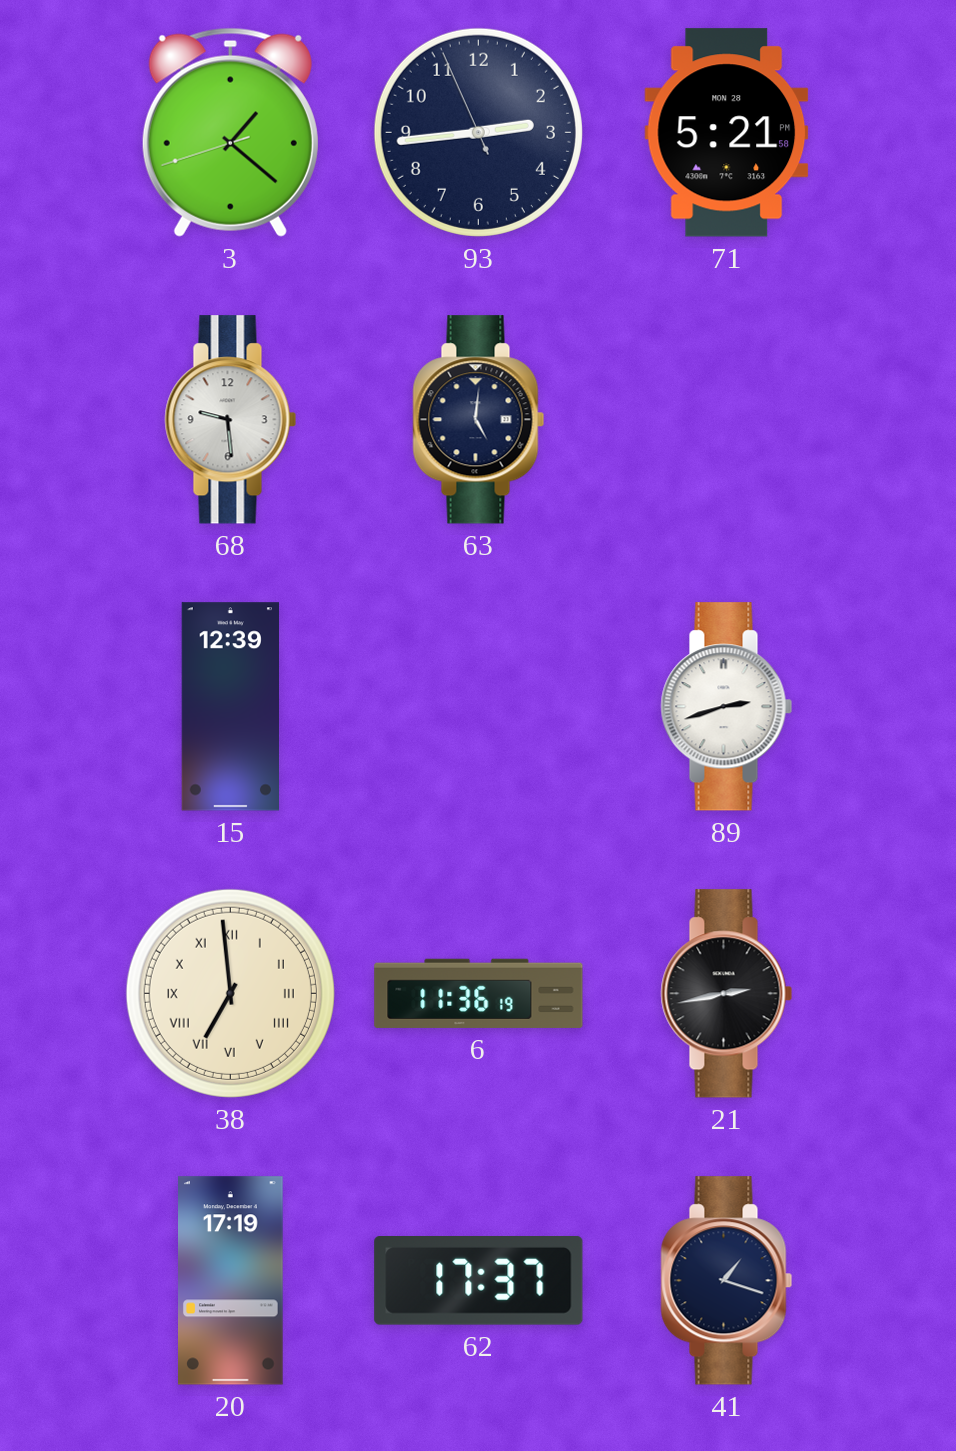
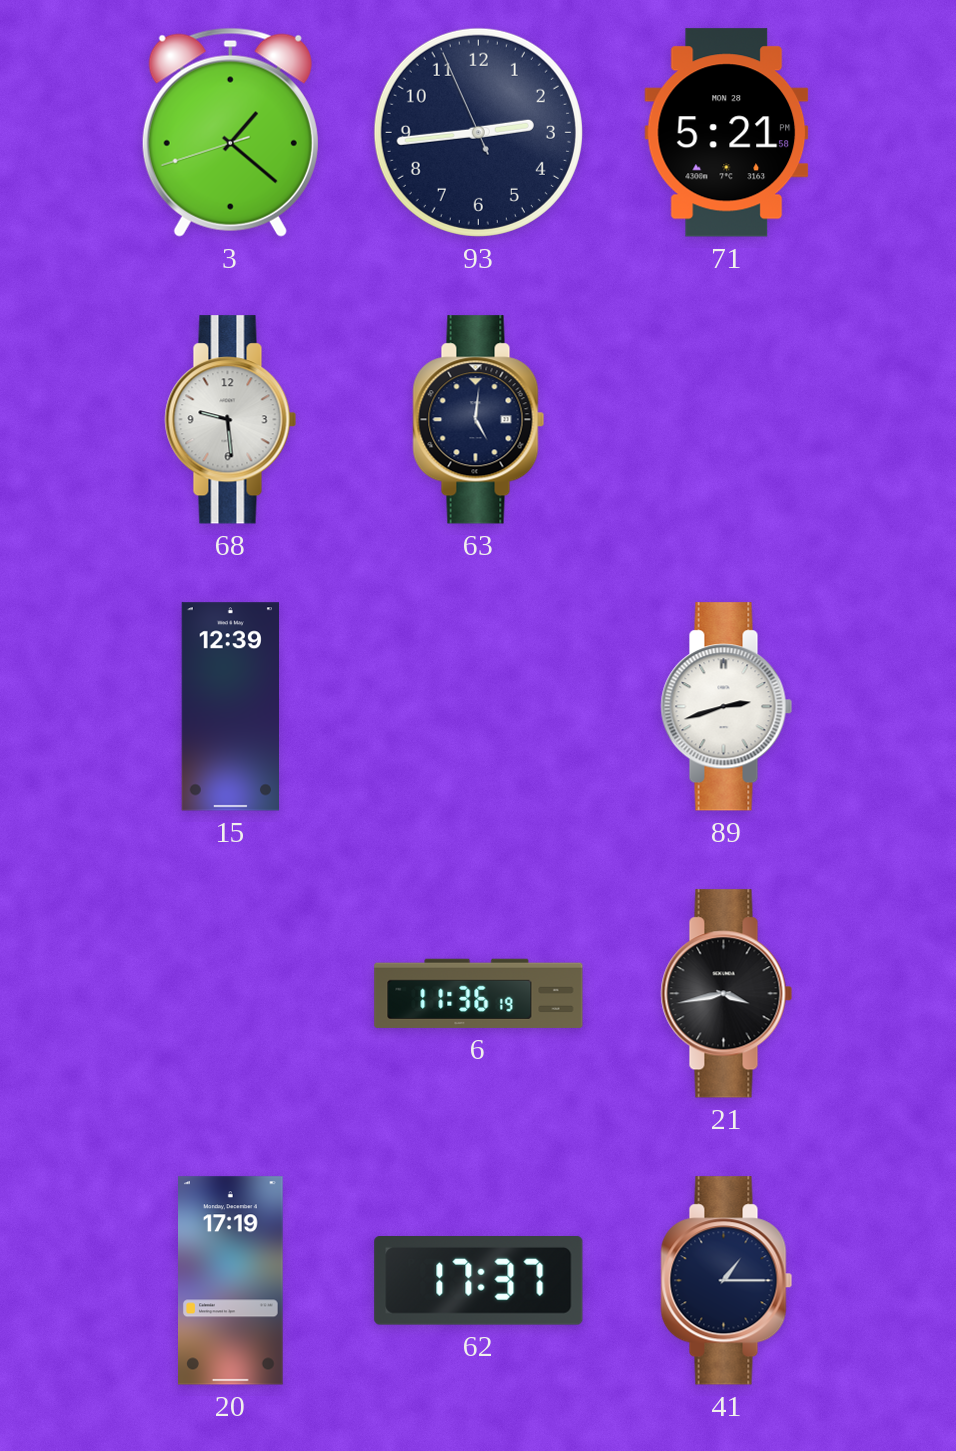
38: 6:59 -> none (230, 993)
21: 2:43 -> 3:43 (727, 994)
41: 1:18 -> 1:15 (727, 1281)
